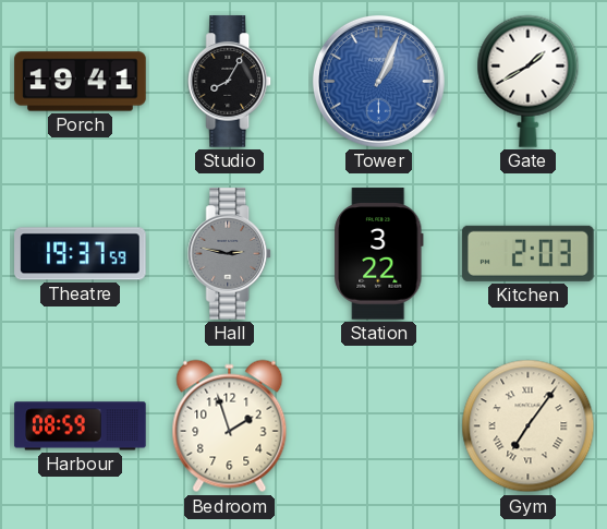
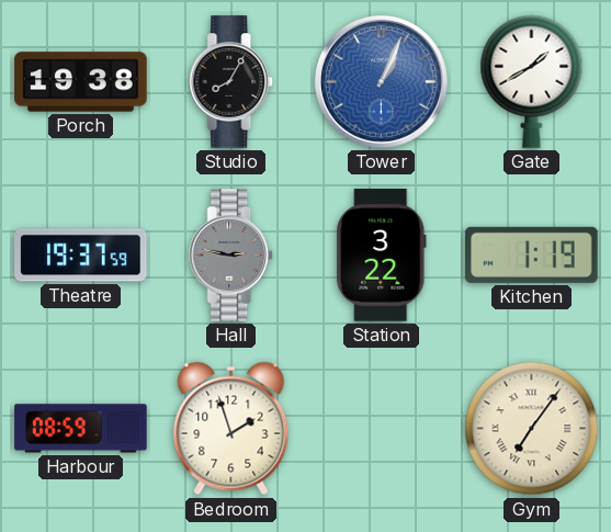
Porch: 19:41 -> 19:38 (81, 82)
Kitchen: 2:03 -> 1:19 (532, 254)
